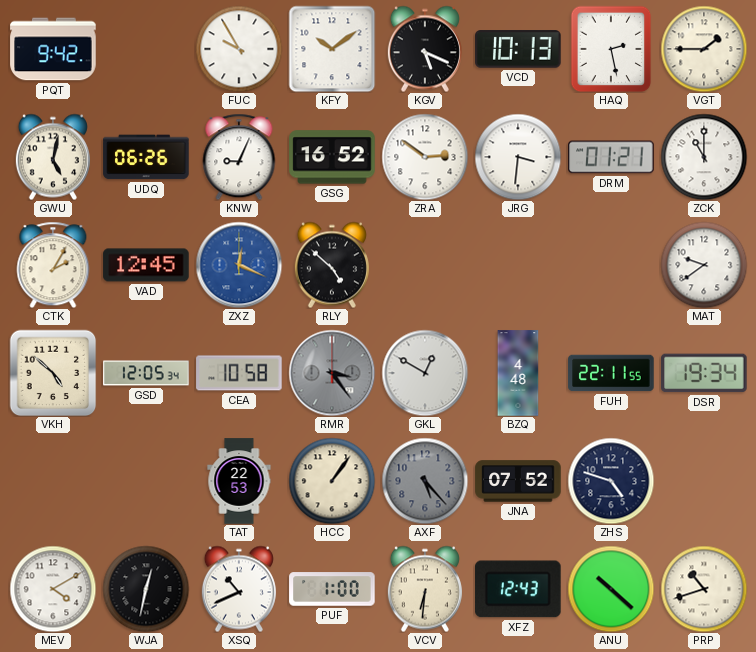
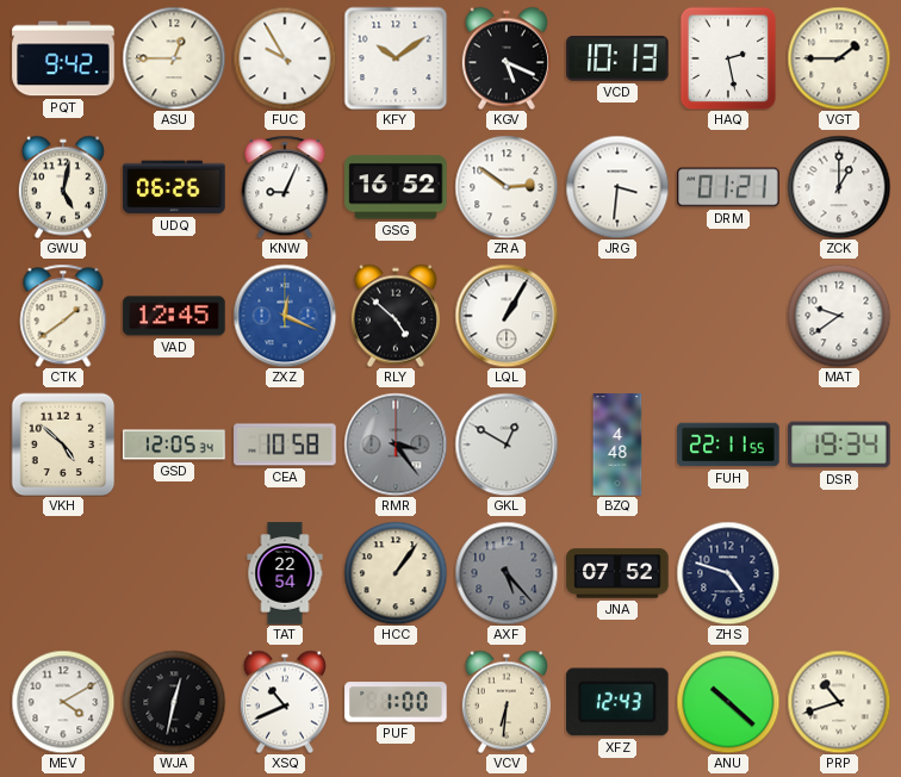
ASU: none -> 12:45 (174, 58)
ZCK: 11:00 -> 1:00 (839, 187)
CTK: 2:05 -> 1:39 (63, 316)
LQL: none -> 1:05 (507, 316)
TAT: 22:53 -> 22:54 (285, 573)
